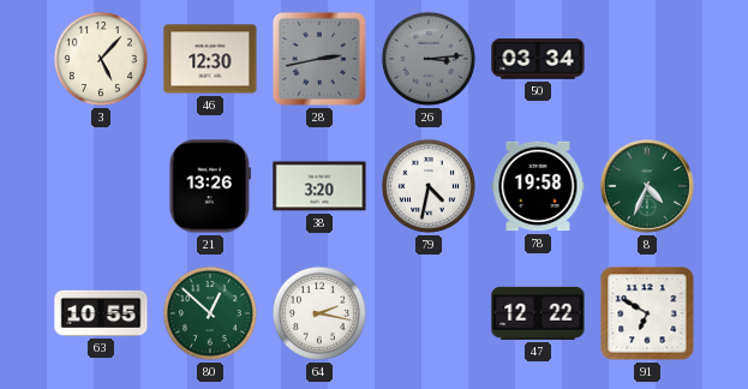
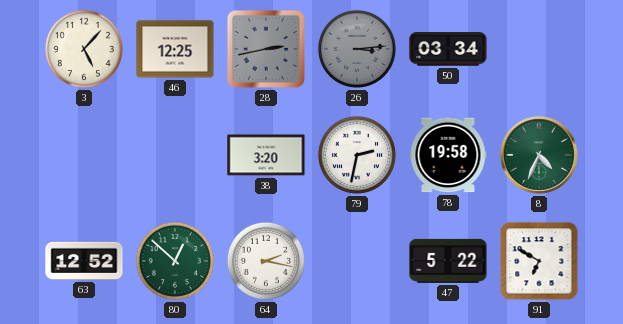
46: 12:30 -> 12:25 (175, 49)
21: 13:26 -> none (210, 186)
79: 4:32 -> 2:32 (357, 155)
63: 10:55 -> 12:52 (84, 261)
47: 12:22 -> 5:22 (448, 261)
